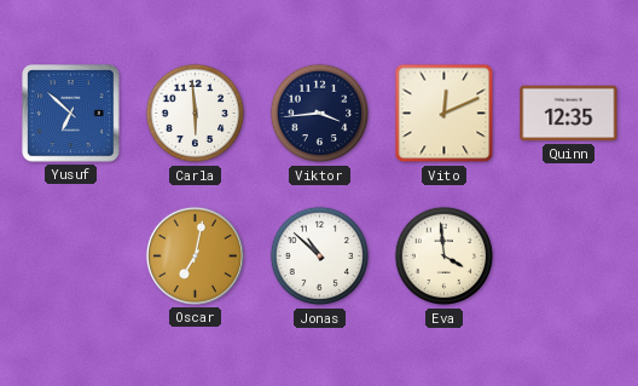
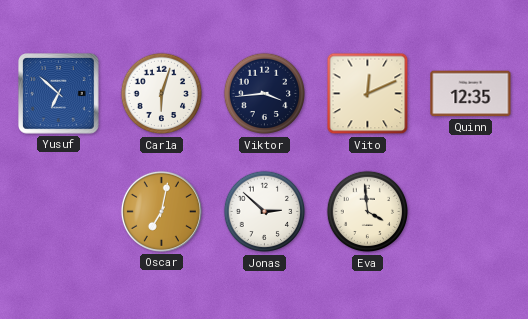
Carla: 5:59 -> 6:03 (162, 94)
Jonas: 10:52 -> 2:52 (265, 212)
